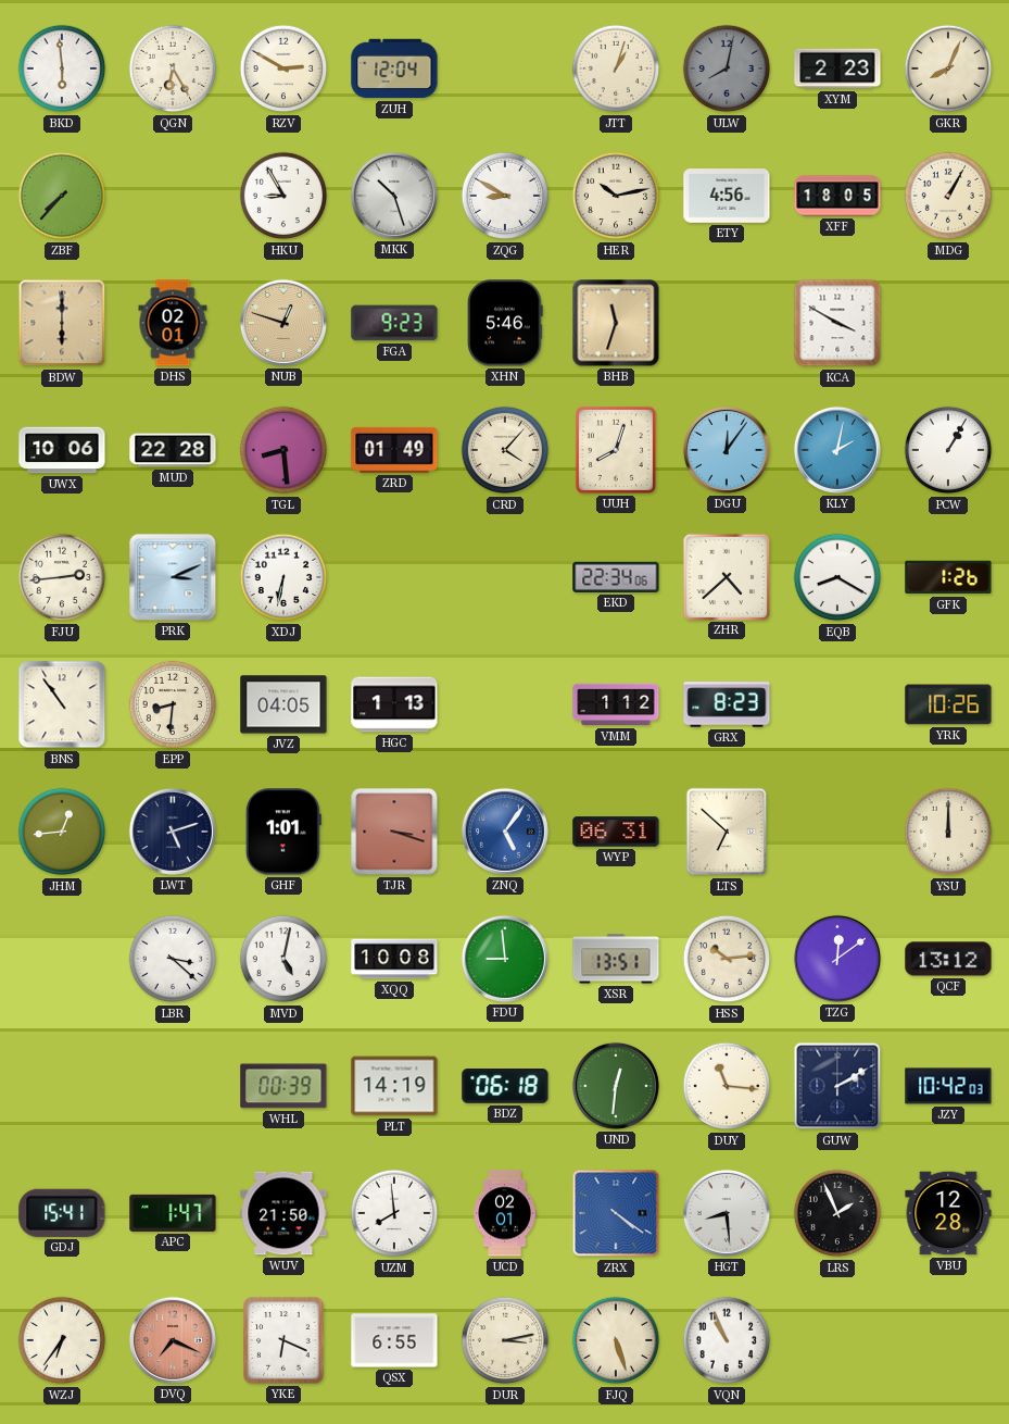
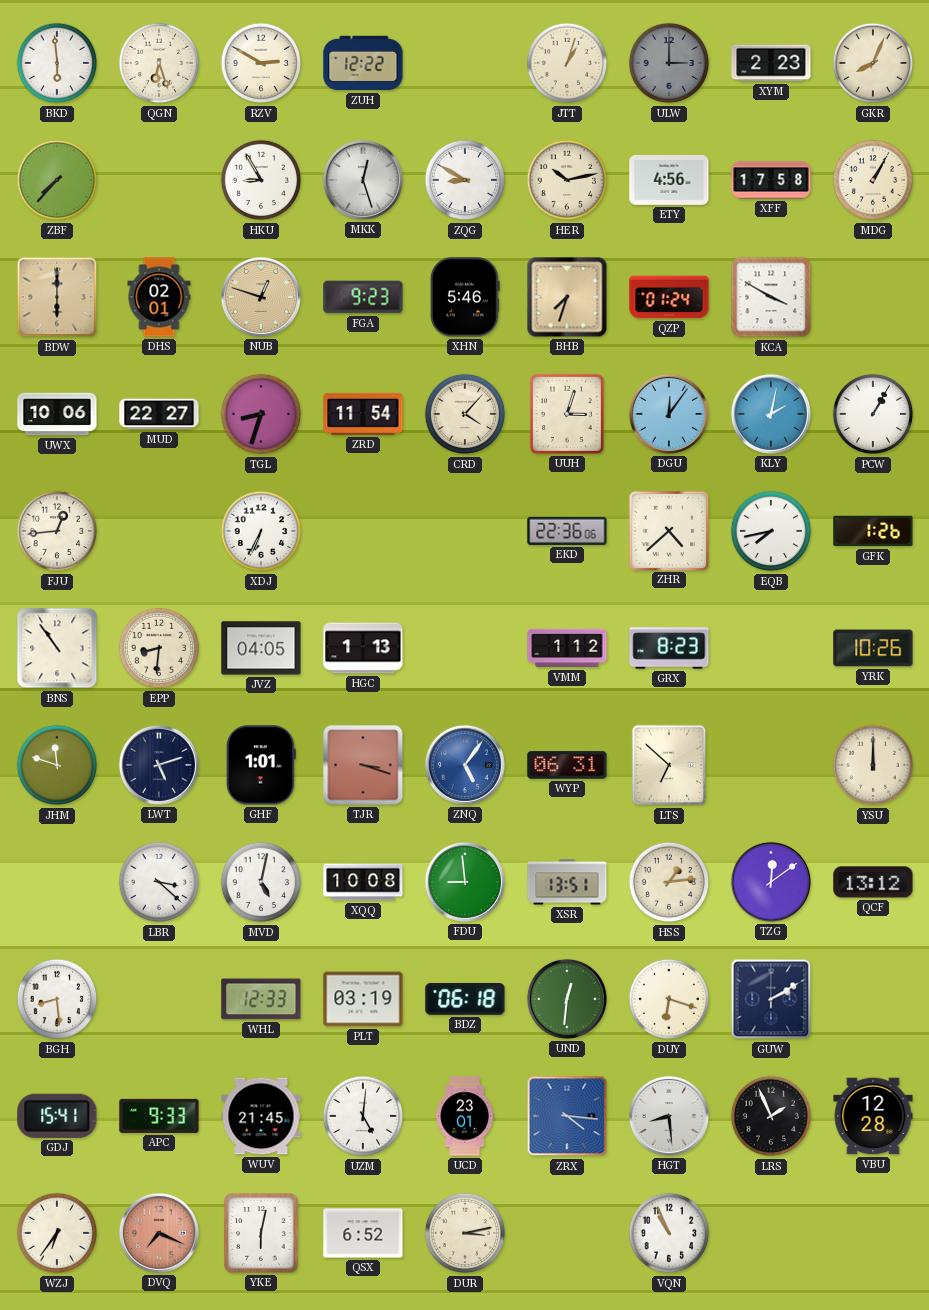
QGN: 6:25 -> 6:27 (159, 63)
ZUH: 12:04 -> 12:22 (363, 63)
ULW: 8:02 -> 3:00 (669, 63)
MKK: 10:27 -> 12:27 (363, 180)
XFF: 18:05 -> 17:58 (771, 180)
BHB: 11:33 -> 7:33 (567, 297)
QZP: none -> 01:24 (669, 297)
MUD: 22:28 -> 22:27 (159, 414)
TGL: 8:29 -> 8:33 (261, 414)
ZRD: 01:49 -> 11:54 (363, 414)
UUH: 8:03 -> 3:03 (567, 414)
FJU: 2:44 -> 12:44 (57, 531)
PRK: 3:11 -> none (173, 577)
XDJ: 6:32 -> 6:34 (261, 531)
EKD: 22:34 -> 22:36 (567, 531)
EQB: 8:20 -> 7:43 (771, 531)
JHM: 12:44 -> 11:48 (57, 765)
HSS: 10:14 -> 1:14 (669, 882)
BGH: none -> 8:29 (57, 999)
WHL: 00:39 -> 12:33 (261, 999)
PLT: 14:19 -> 03:19 (363, 999)
DUY: 11:16 -> 6:18 (669, 999)
JZY: 10:42 -> none (948, 1086)
APC: 1:47 -> 9:33 (159, 1116)
WUV: 21:50 -> 21:45 (261, 1116)
UZM: 7:59 -> 5:01 (363, 1116)
UCD: 02:01 -> 23:01 (464, 1116)
ZRX: 4:21 -> 4:16 (567, 1116)
YKE: 6:19 -> 6:02 (261, 1233)
QSX: 6:55 -> 6:52 (363, 1233)
FJQ: 5:27 -> none (616, 1340)
